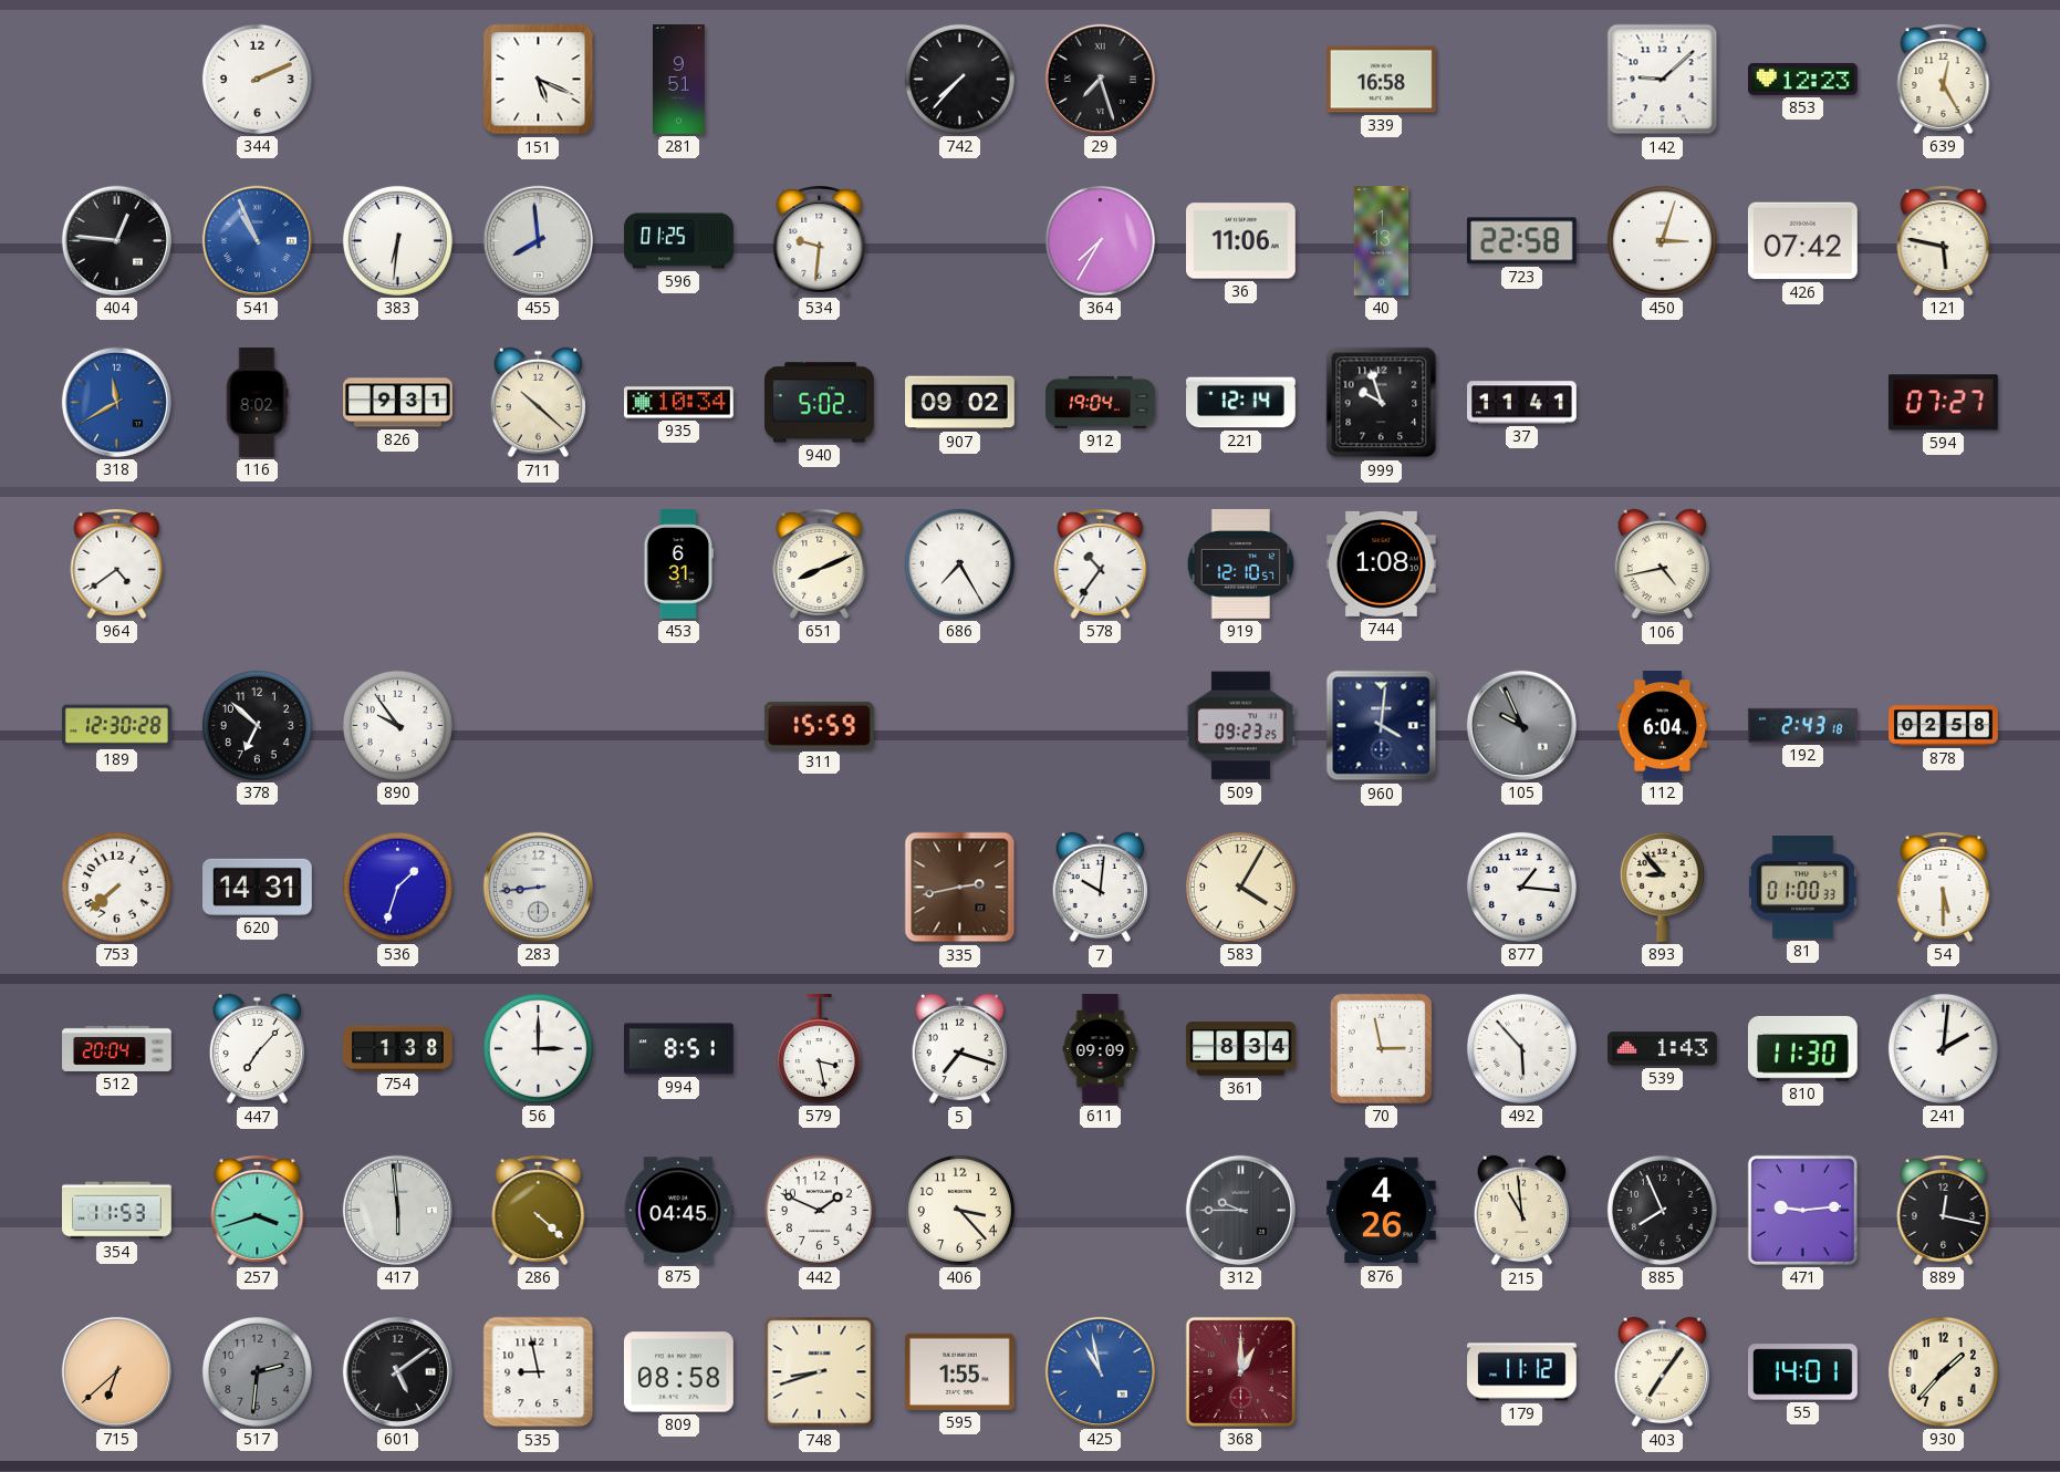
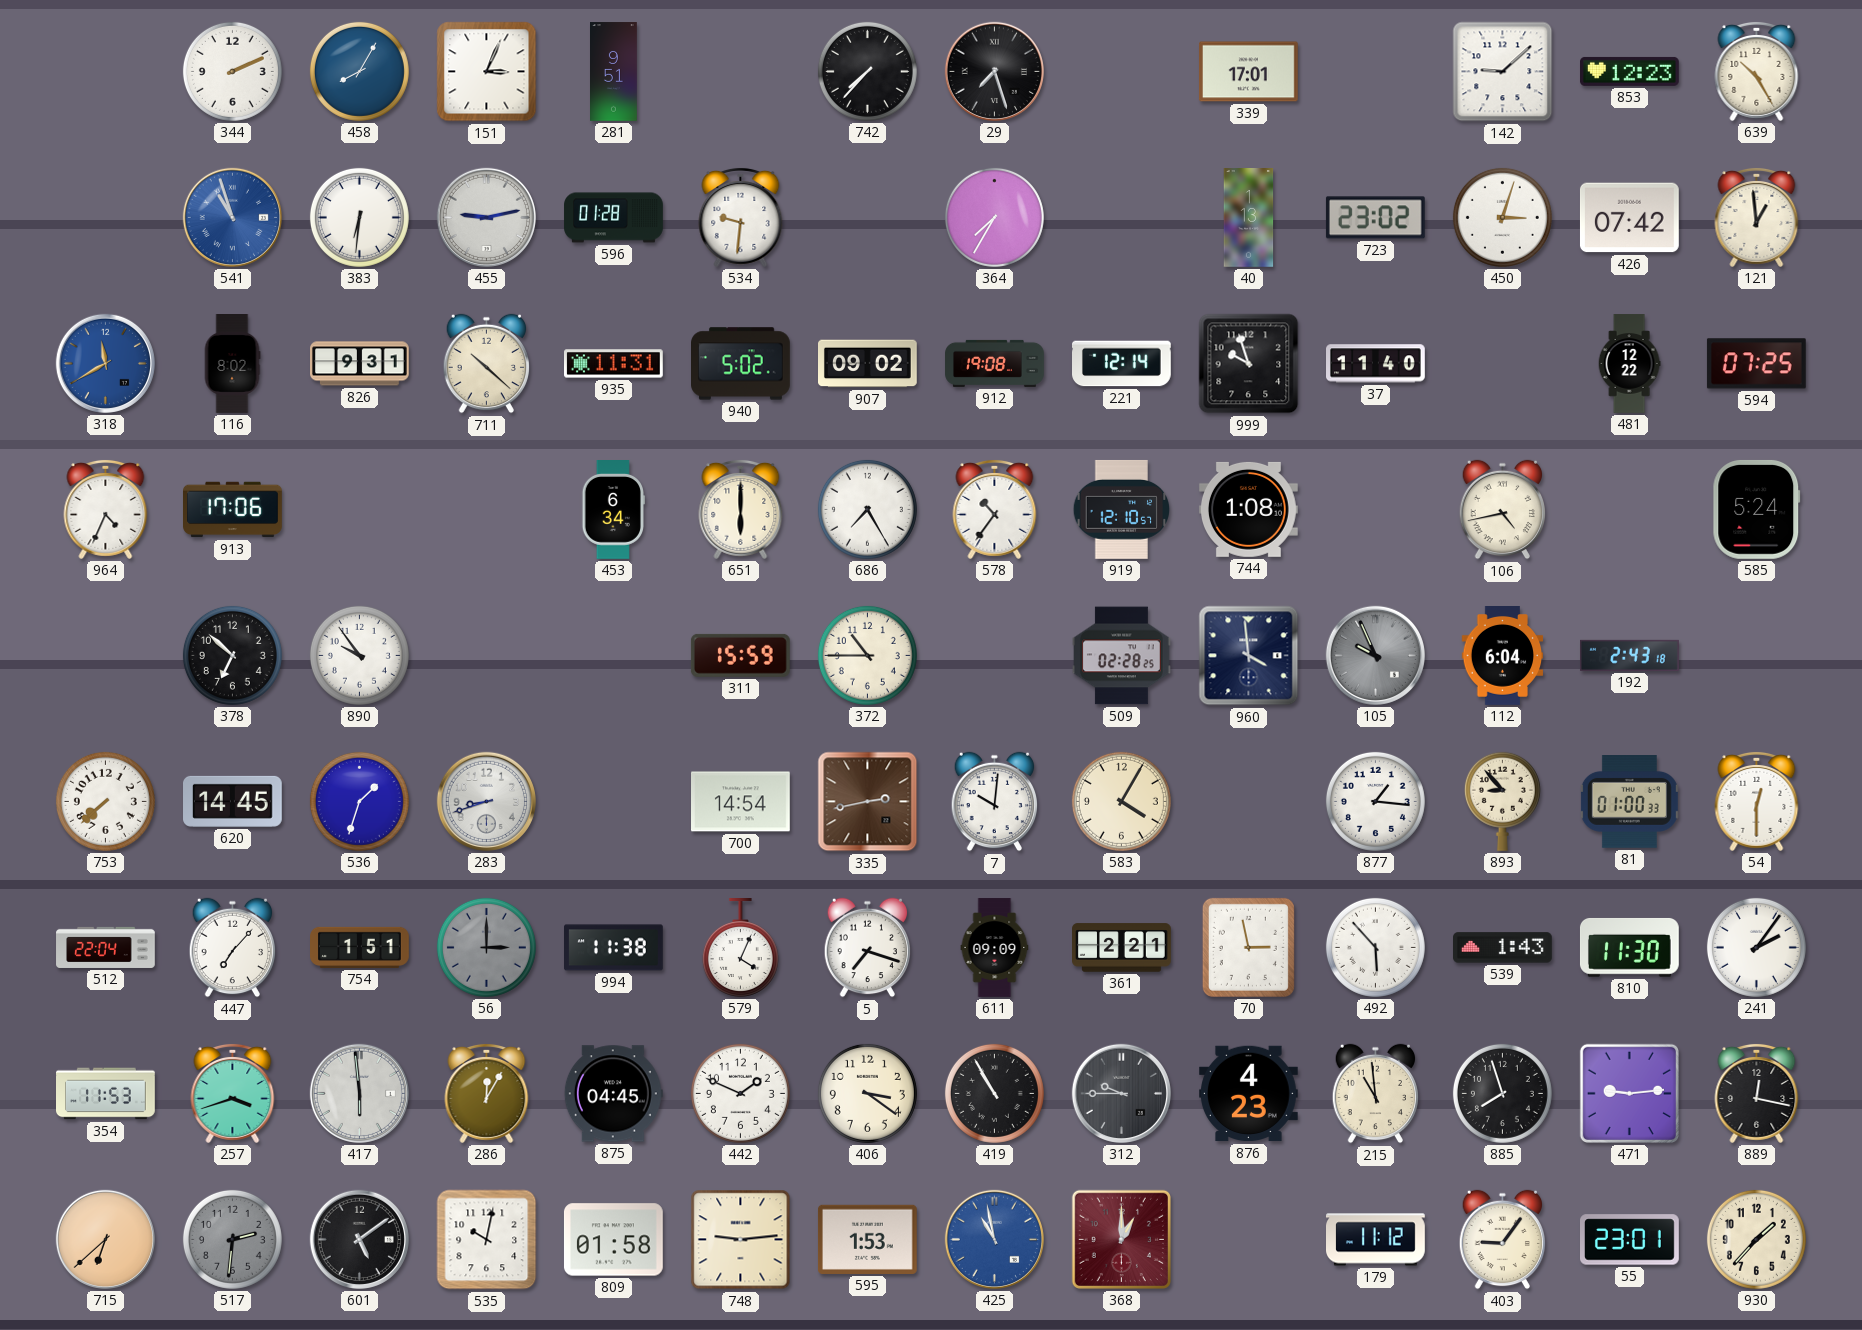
458: none -> 8:05 (359, 71)
151: 5:19 -> 3:04 (487, 72)
339: 16:58 -> 17:01 (1249, 72)
639: 12:25 -> 10:25 (1757, 71)
404: 12:46 -> none (116, 240)
541: 10:56 -> 10:57 (232, 217)
455: 7:59 -> 9:13 (486, 217)
596: 01:25 -> 01:28 (614, 218)
36: 11:06 -> none (1241, 241)
723: 22:58 -> 23:02 (1375, 218)
121: 5:47 -> 12:59 (1757, 217)
935: 10:34 -> 11:31 (614, 364)
912: 19:04 -> 19:08 (995, 363)
37: 11:41 -> 11:40 (1376, 364)
481: none -> 12:22 (1629, 364)
594: 07:27 -> 07:25 (1756, 364)
964: 4:39 -> 4:34 (106, 509)
913: none -> 17:06 (233, 510)
453: 6:31 -> 6:34 (613, 510)
651: 8:11 -> 6:00 (741, 509)
585: none -> 5:24 (1757, 509)
189: 12:30 -> none (117, 726)
372: none -> 10:45 (867, 655)
509: 09:23 -> 02:28 (1122, 656)
960: 4:01 -> 3:59 (1249, 656)
878: 02:58 -> none (1944, 726)
620: 14:31 -> 14:45 (233, 801)
283: 8:44 -> 8:42 (486, 801)
700: none -> 14:54 (741, 802)
54: 5:30 -> 12:30 (1757, 801)
512: 20:04 -> 22:04 (106, 947)
754: 1:38 -> 1:51 (360, 947)
56 dial: white -> grey (486, 947)
994: 8:51 -> 11:38 (614, 948)
579: 3:28 -> 4:04 (740, 948)
361: 8:34 -> 2:21 (1122, 948)
241: 2:01 -> 2:06 (1756, 947)
286: 4:22 -> 12:05 (487, 1093)
406: 3:23 -> 3:21 (867, 1093)
419: none -> 10:55 (994, 1093)
876: 4:26 -> 4:23 (1249, 1094)
885: 7:56 -> 7:57 (1502, 1093)
535: 8:58 -> 10:02 (487, 1240)
809: 08:58 -> 01:58 (614, 1240)
748: 8:42 -> 9:14 (741, 1240)
595: 1:55 -> 1:53 (867, 1239)
403: 7:06 -> 9:06 (1502, 1240)
55: 14:01 -> 23:01 (1630, 1240)
